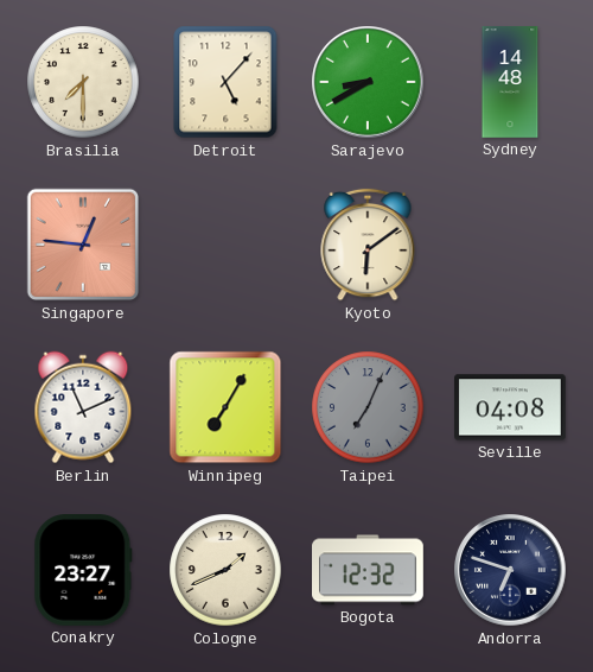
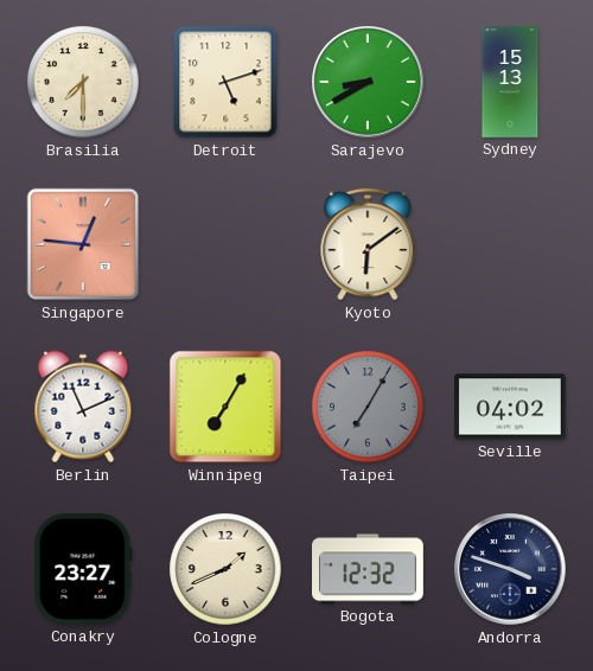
Detroit: 5:07 -> 5:12 (225, 82)
Sydney: 14:48 -> 15:13 (510, 82)
Taipei: 7:04 -> 7:05 (368, 407)
Seville: 04:08 -> 04:02 (511, 407)
Andorra: 6:48 -> 3:48 (510, 569)
